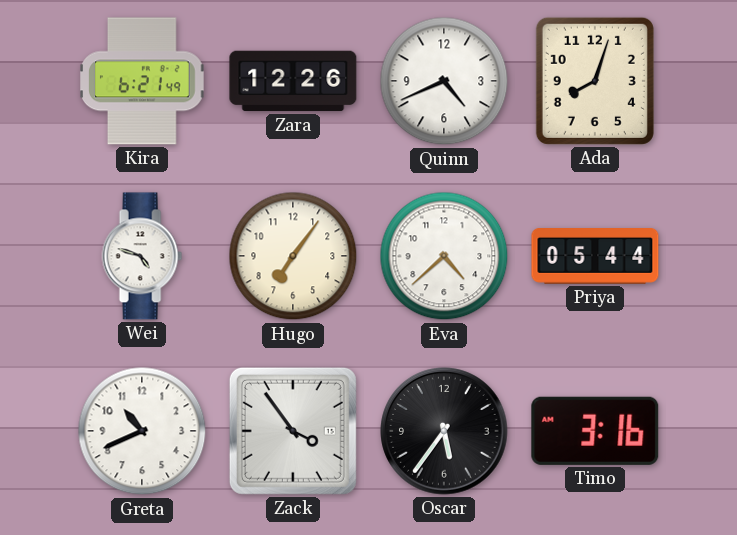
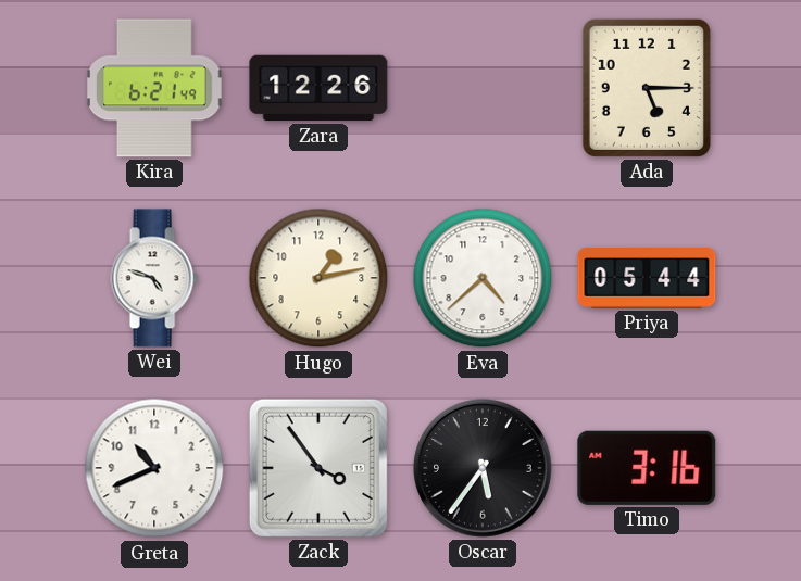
Quinn: 4:41 -> none (444, 81)
Ada: 8:03 -> 5:15 (647, 88)
Hugo: 7:06 -> 1:13 (318, 278)
